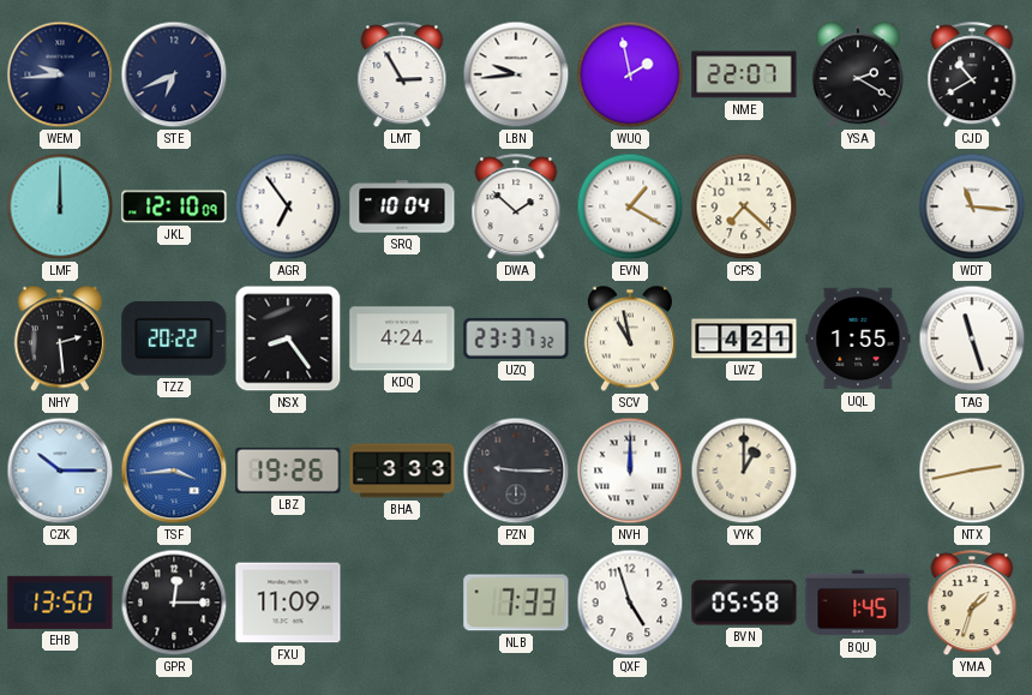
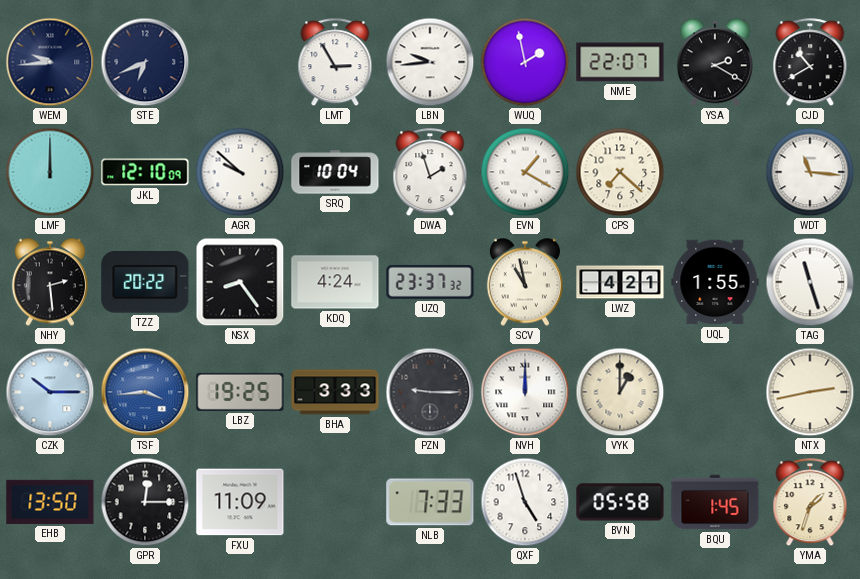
AGR: 6:54 -> 9:52 (240, 172)
DWA: 1:52 -> 1:57 (430, 173)
LBZ: 19:26 -> 19:25 (240, 392)
